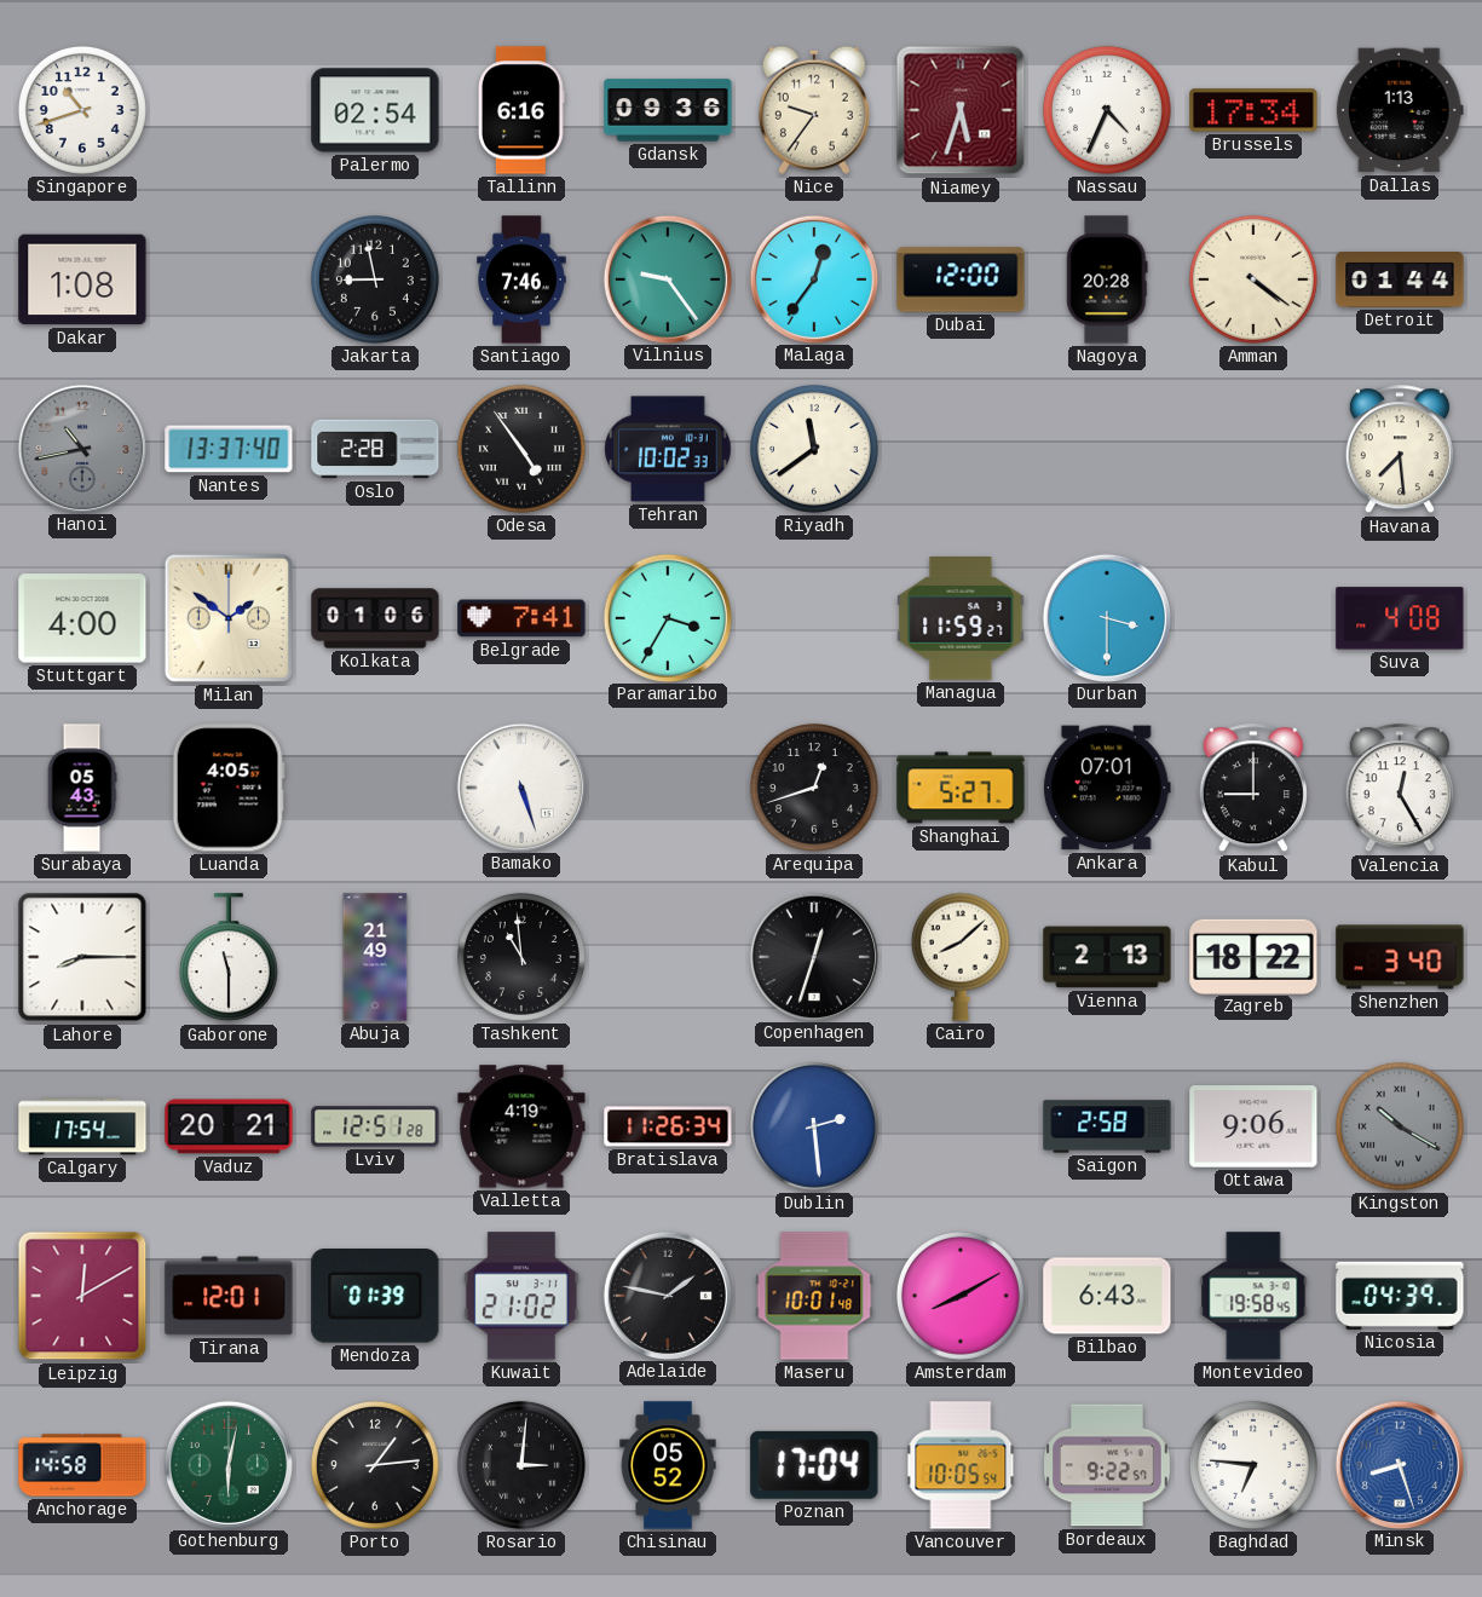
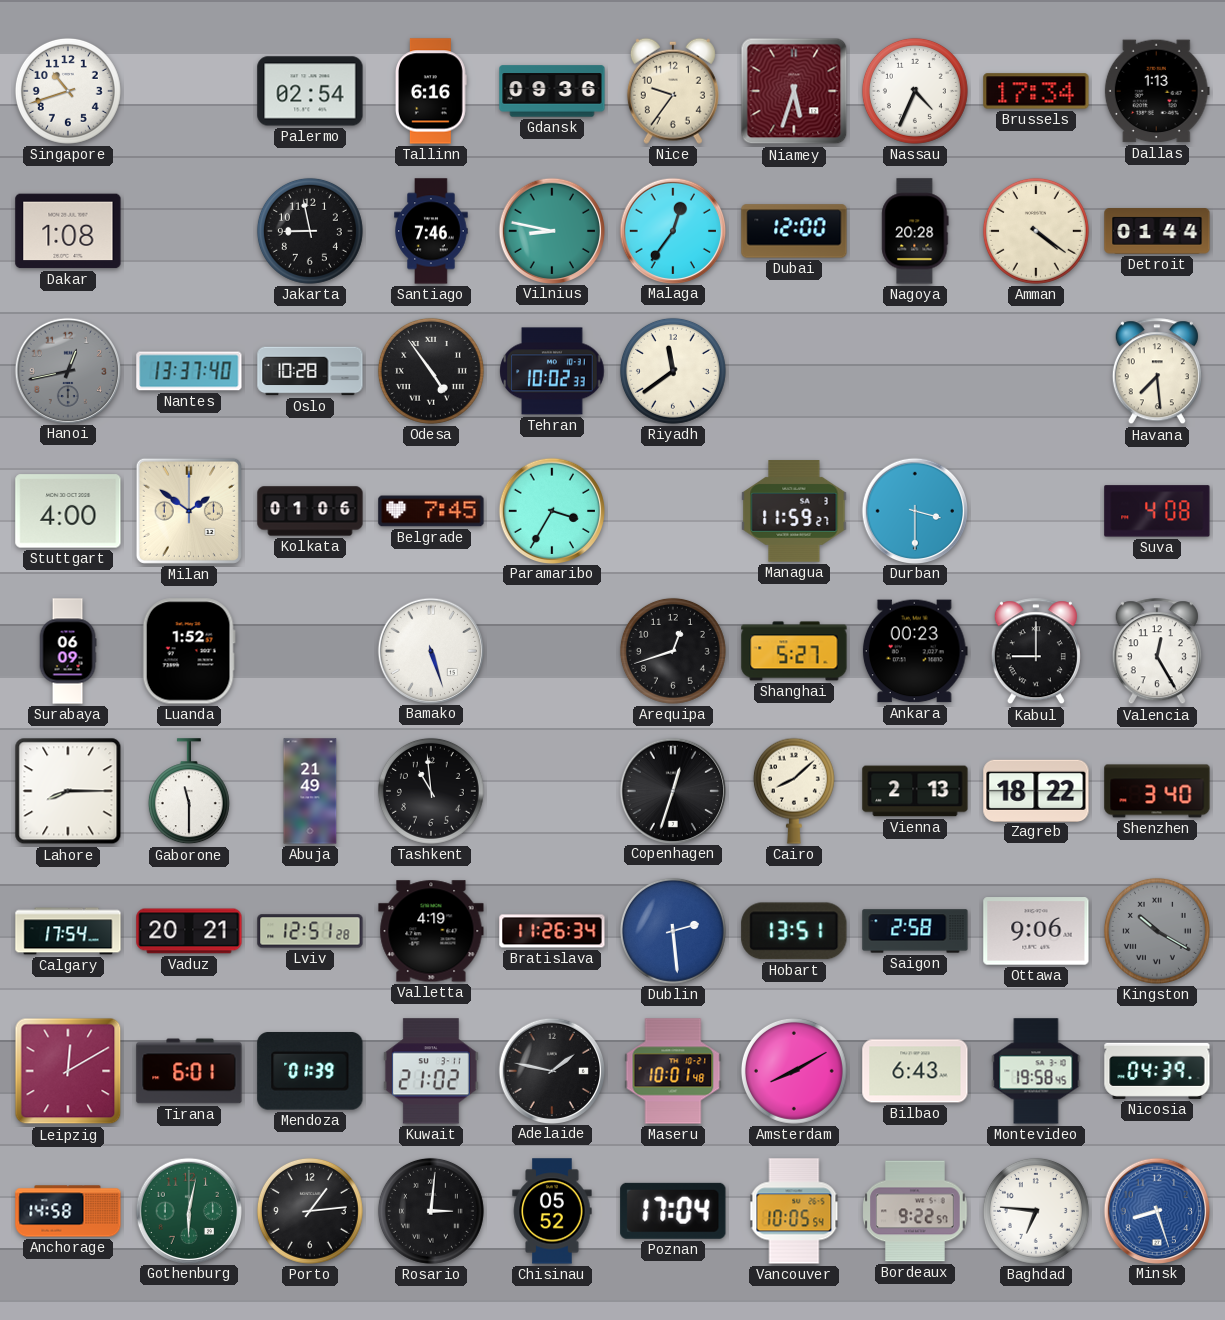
Vilnius: 9:24 -> 8:47 (551, 230)
Hanoi: 10:43 -> 12:43 (67, 370)
Oslo: 2:28 -> 10:28 (310, 371)
Belgrade: 7:41 -> 7:45 (431, 511)
Surabaya: 05:43 -> 06:09 (68, 651)
Luanda: 4:05 -> 1:52 (189, 651)
Ankara: 07:01 -> 00:23 (915, 651)
Hobart: none -> 13:51 (794, 931)
Tirana: 12:01 -> 6:01 (189, 1071)
